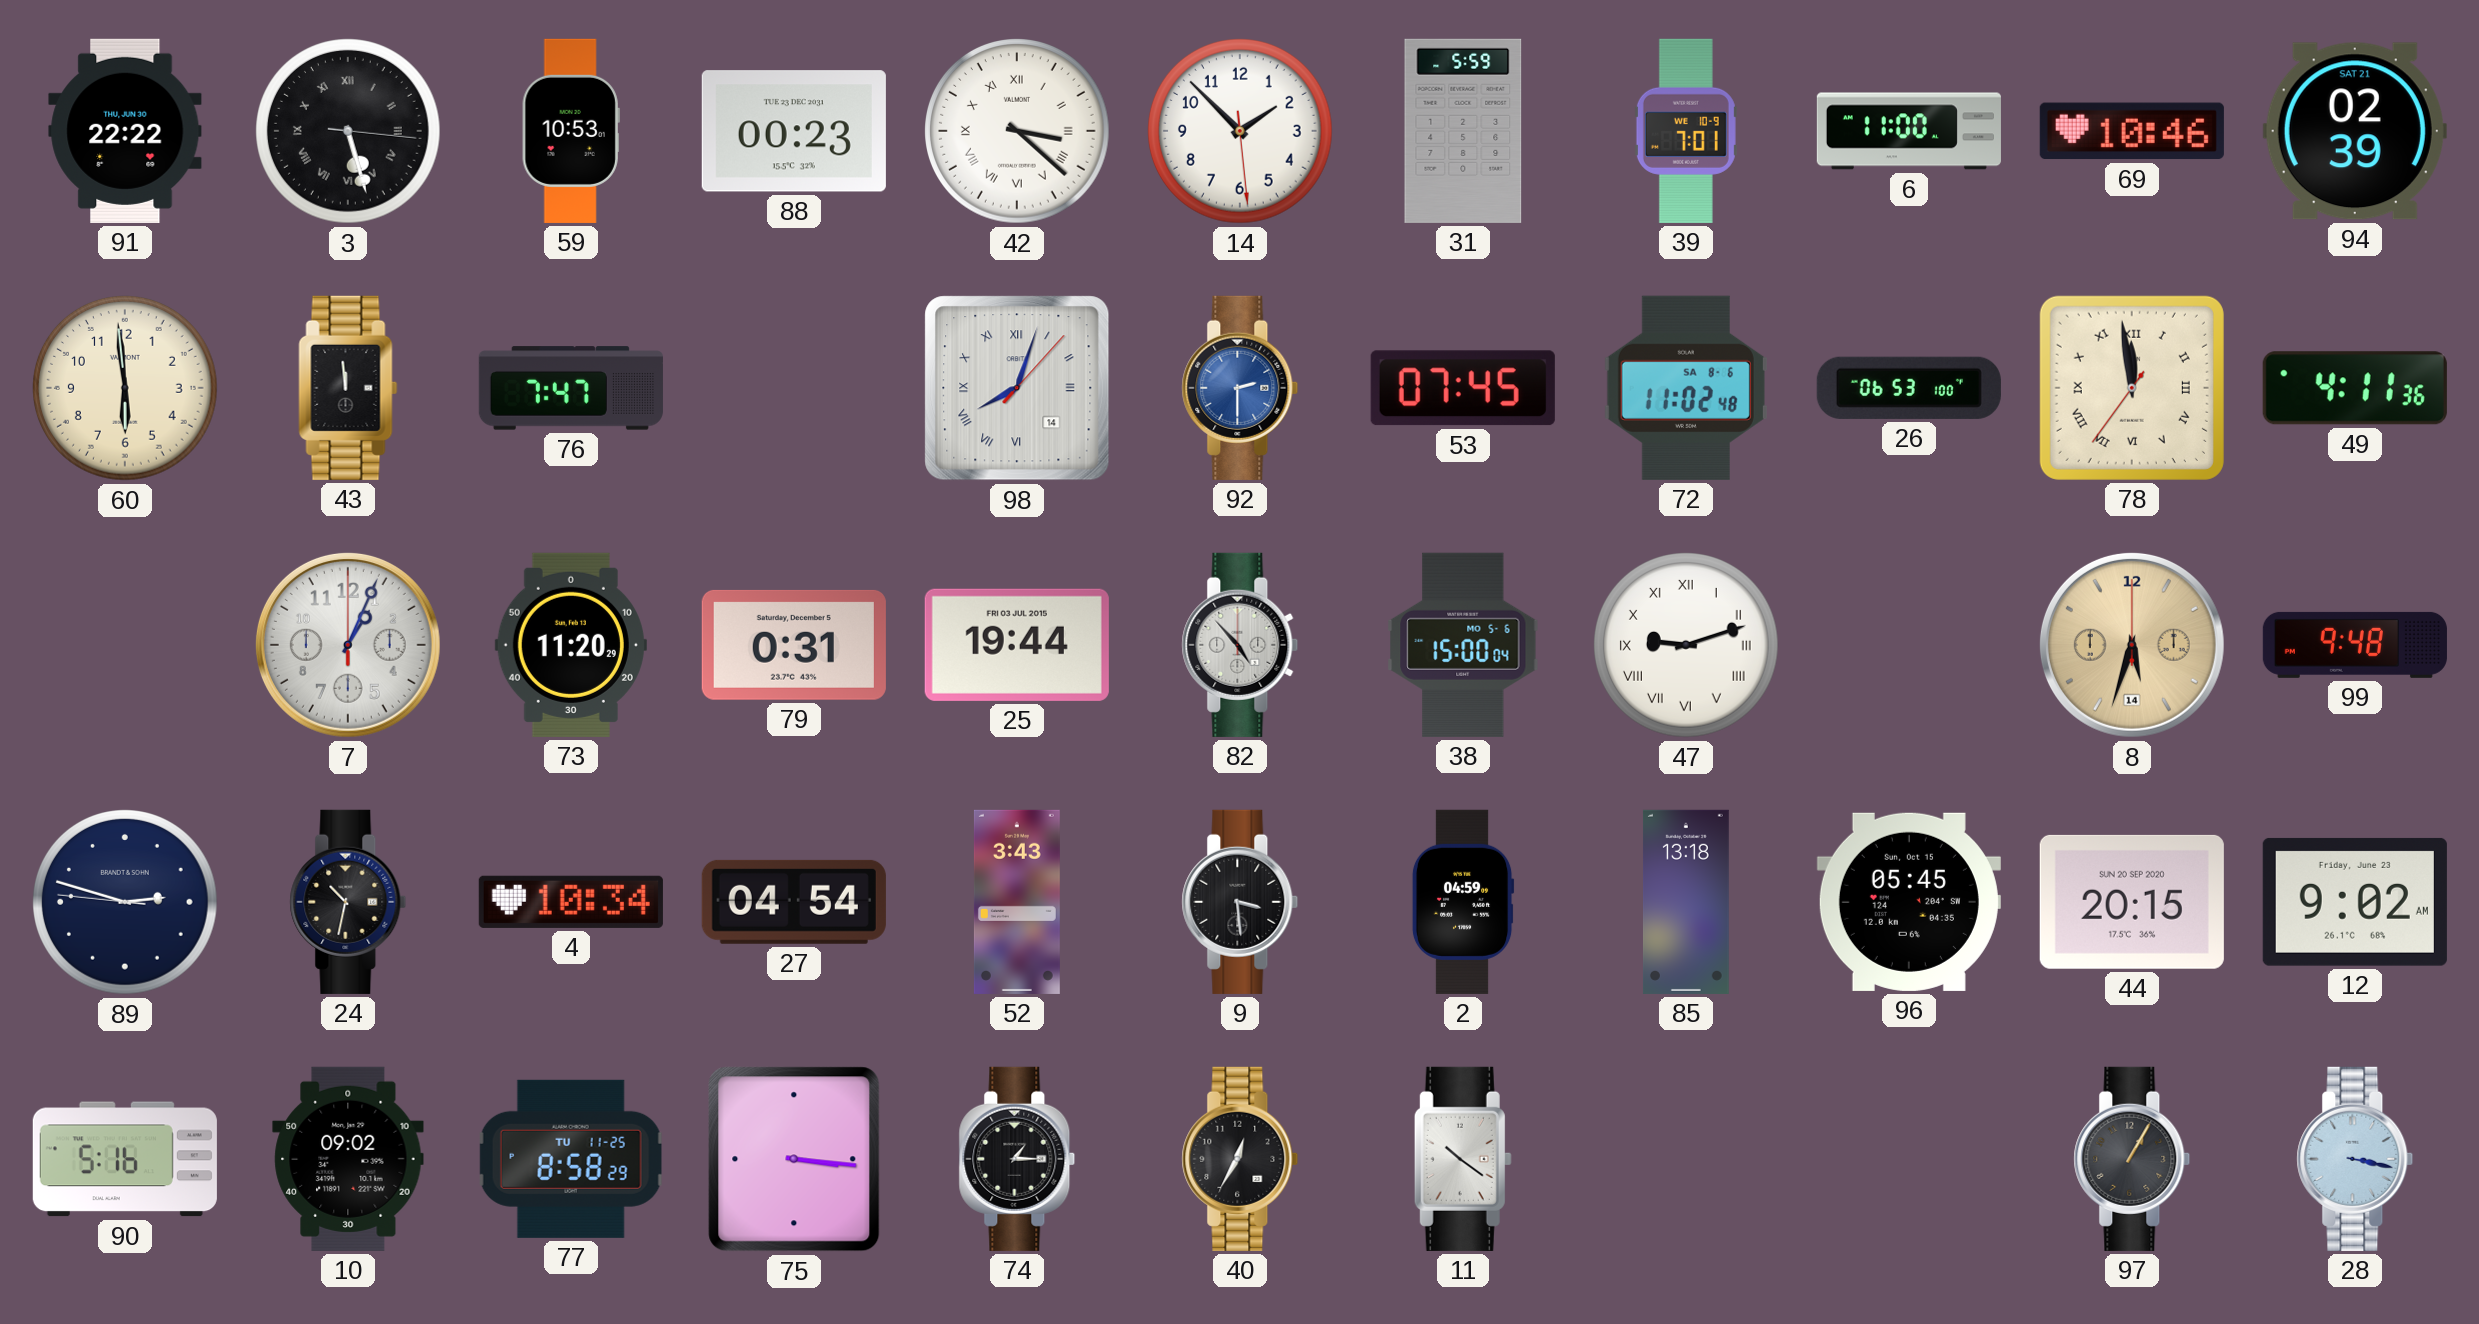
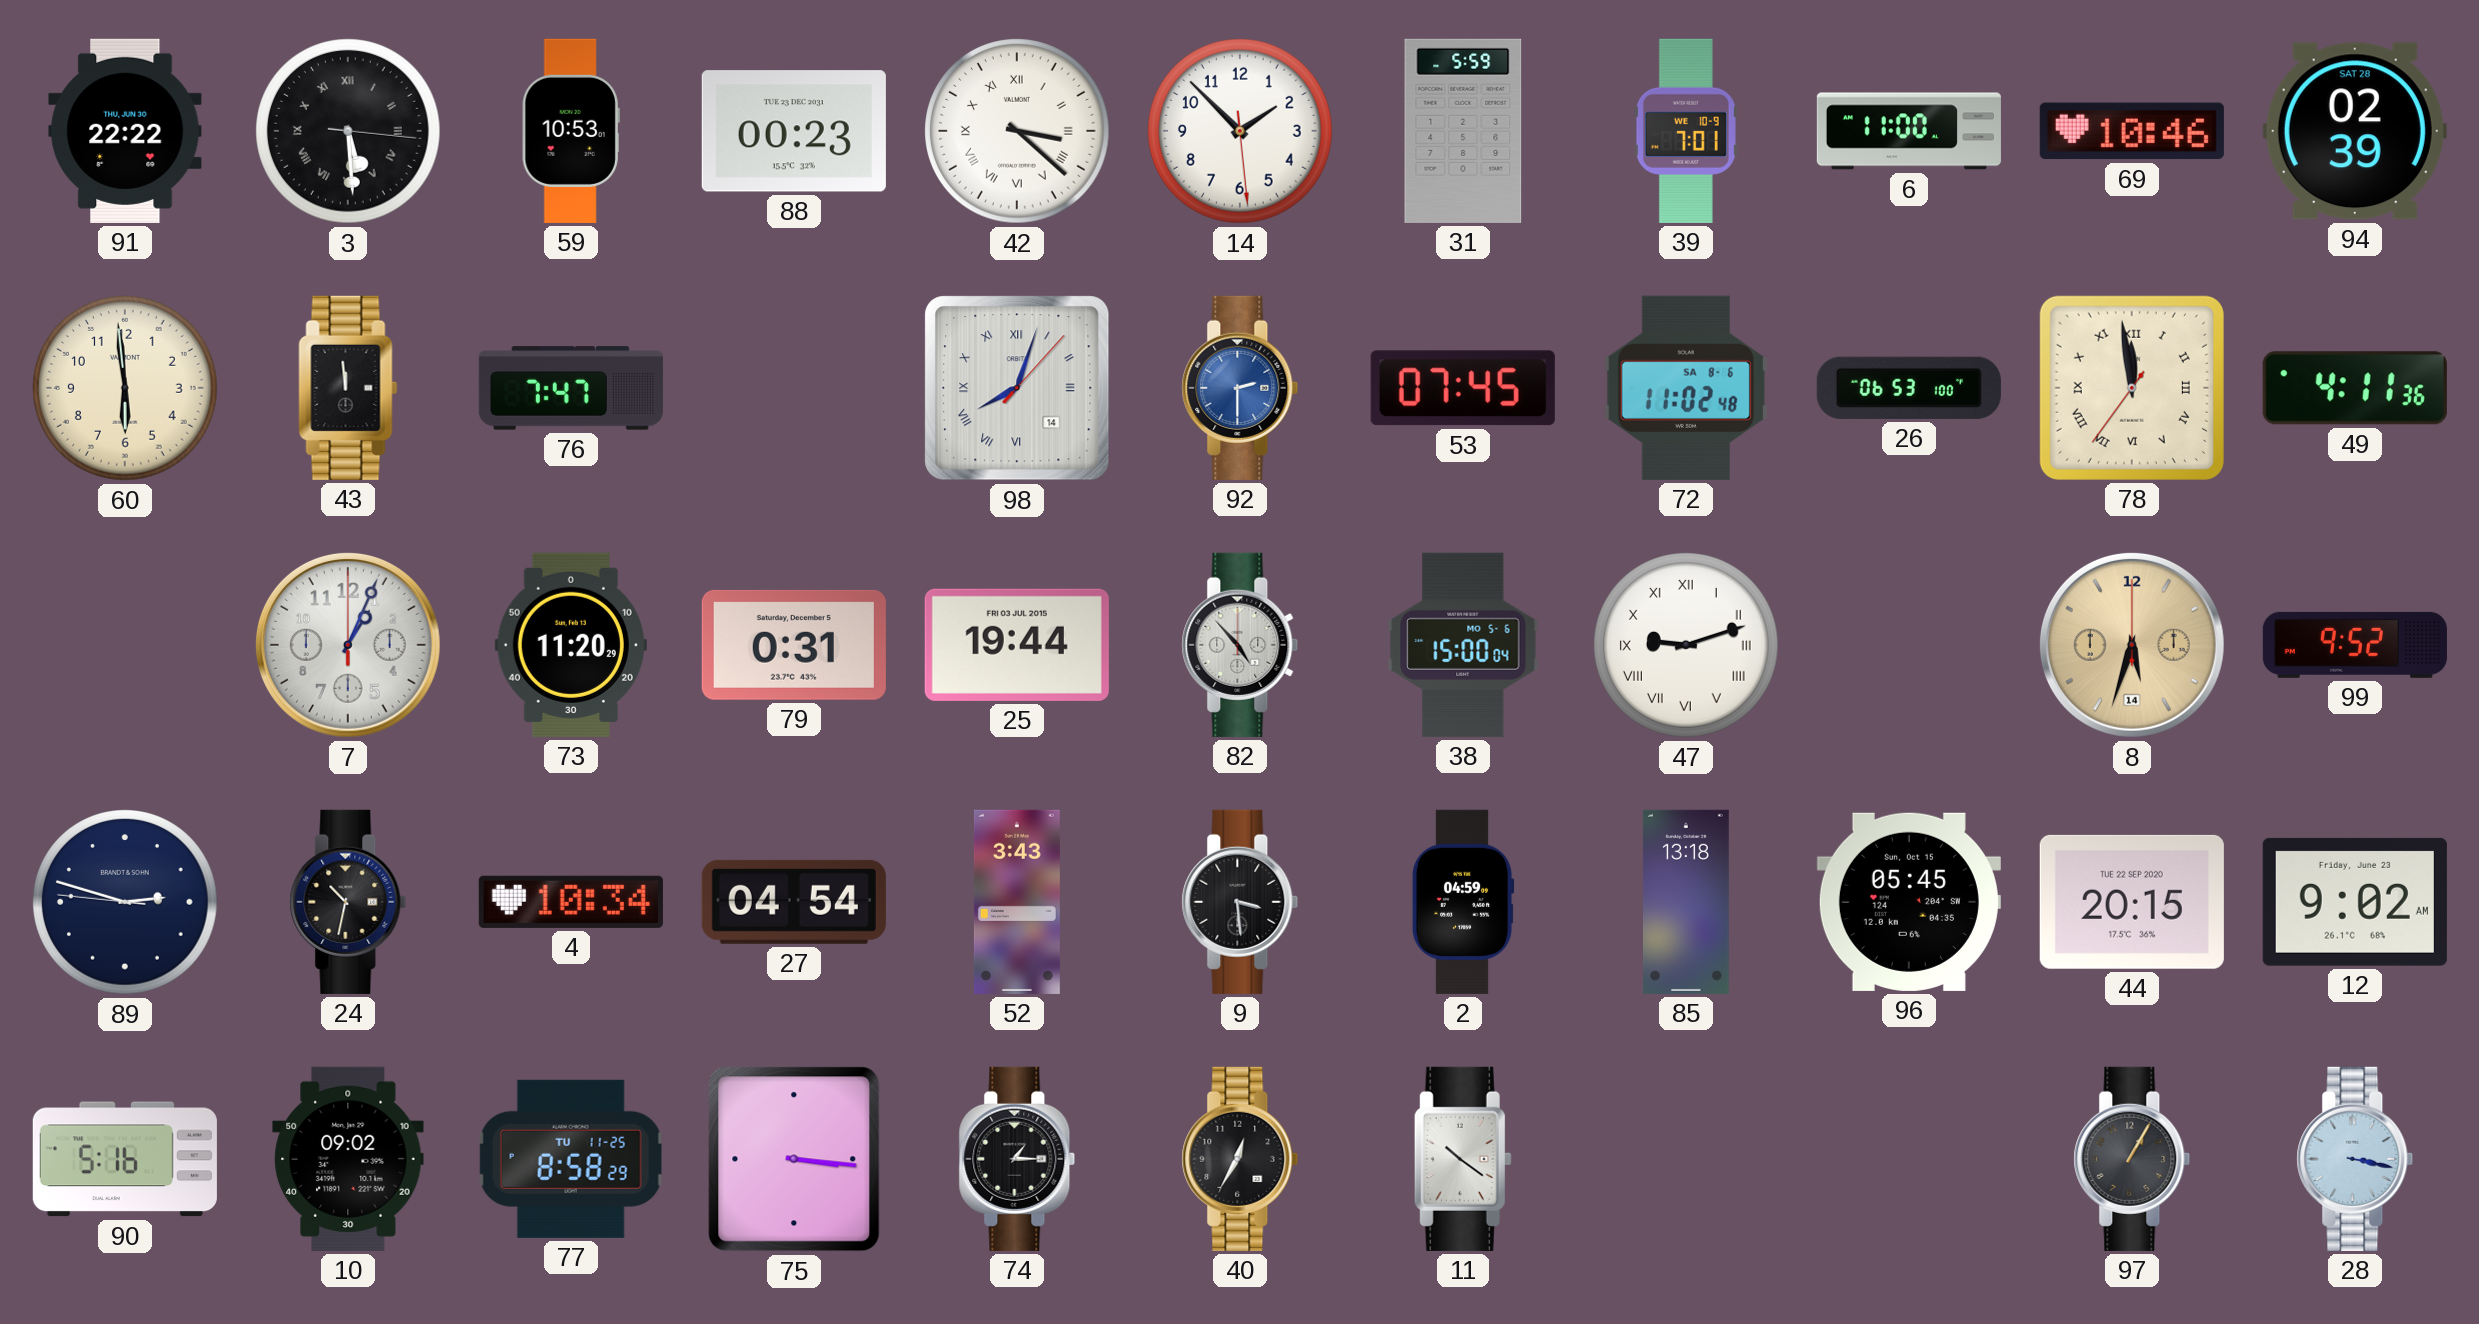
3: 5:27 -> 5:29 (349, 132)
94 date: SAT 21 -> SAT 28 (2355, 131)
99: 9:48 -> 9:52 (2355, 645)
44 date: SUN 20 SEP 2020 -> TUE 22 SEP 2020 (2132, 902)
